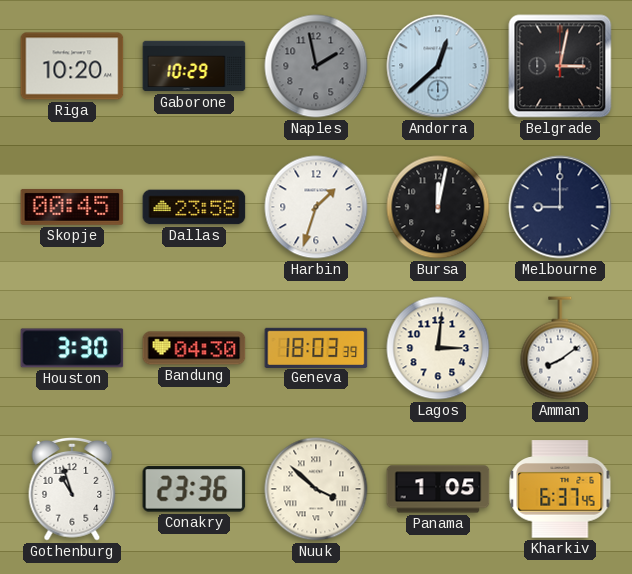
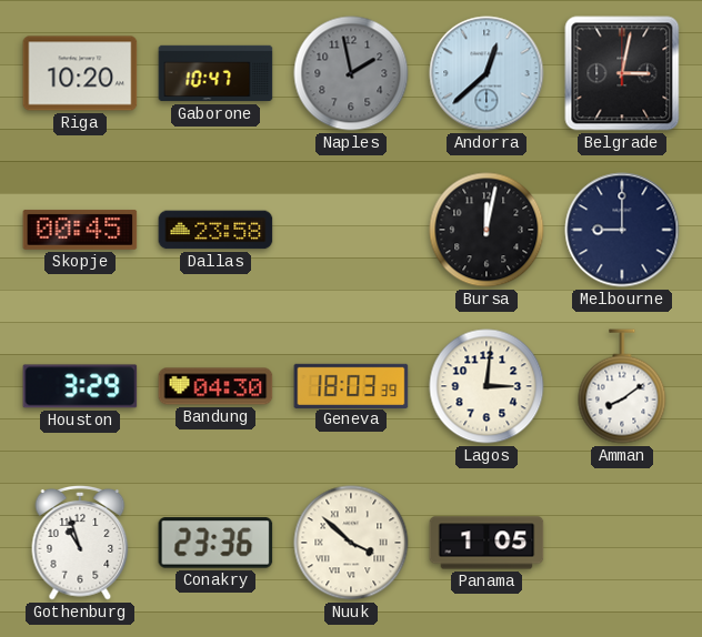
Gaborone: 10:29 -> 10:47 (215, 73)
Harbin: 1:33 -> none (316, 207)
Houston: 3:30 -> 3:29 (80, 386)
Kharkiv: 6:37 -> none (560, 489)
